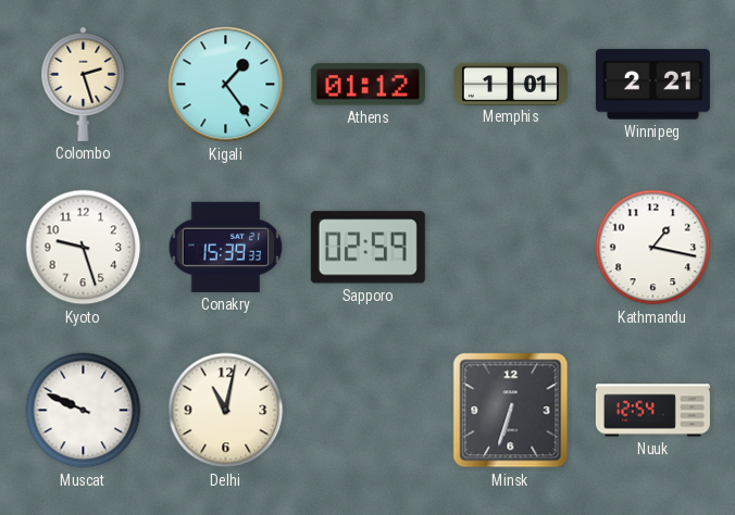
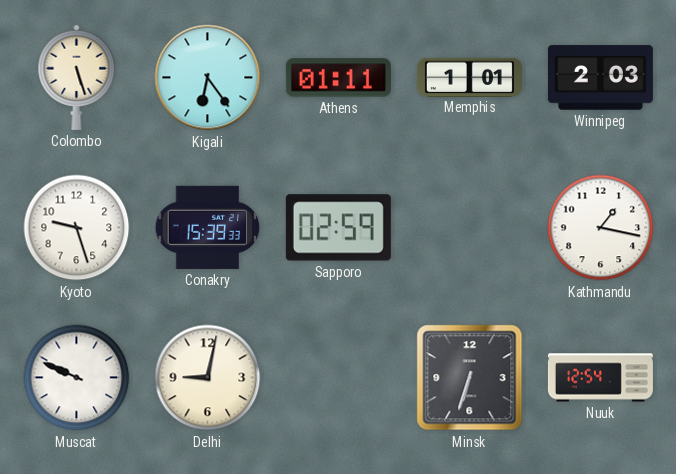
Colombo: 2:27 -> 5:27 (77, 77)
Kigali: 1:24 -> 6:24 (208, 78)
Athens: 01:12 -> 01:11 (338, 78)
Winnipeg: 2:21 -> 2:03 (600, 78)
Delhi: 11:02 -> 9:02 (208, 378)
